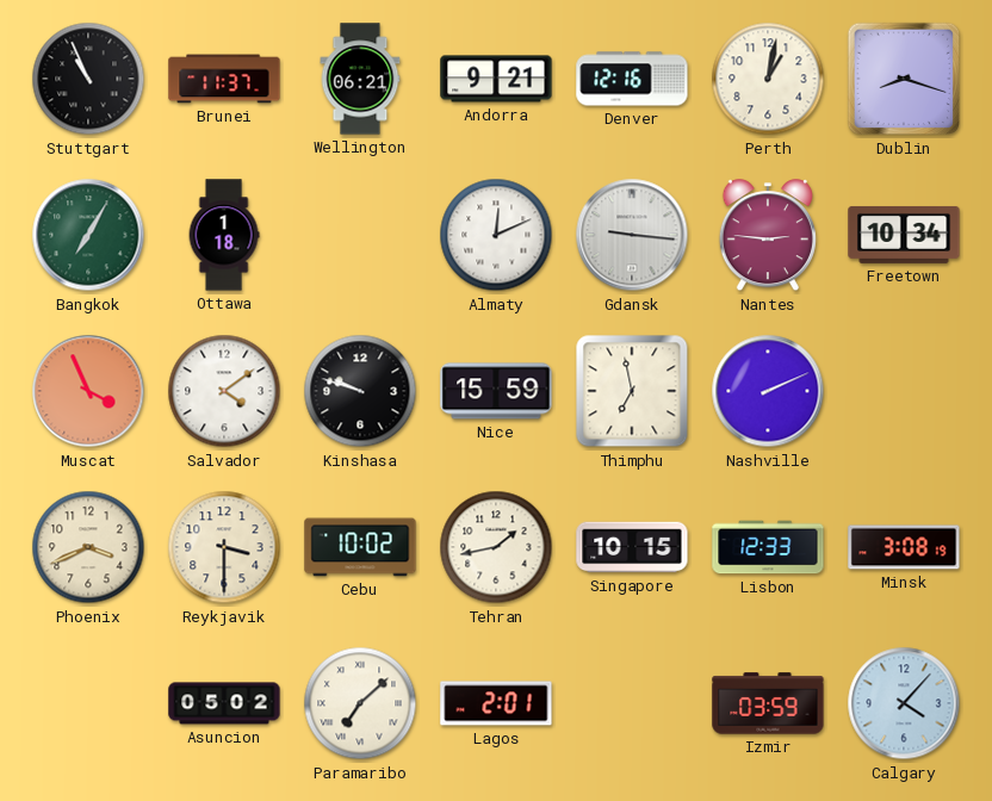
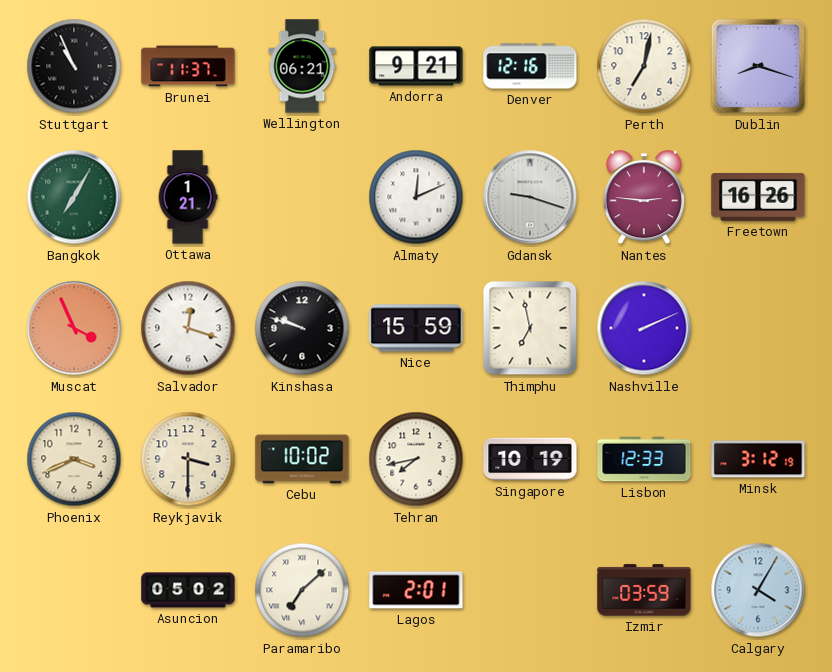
Perth: 1:02 -> 7:02 (644, 66)
Ottawa: 1:18 -> 1:21 (188, 197)
Gdansk: 9:16 -> 9:18 (530, 197)
Freetown: 10:34 -> 16:26 (758, 197)
Salvador: 4:09 -> 12:18 (188, 328)
Tehran: 1:43 -> 7:43 (416, 459)
Singapore: 10:15 -> 10:19 (530, 459)
Minsk: 3:08 -> 3:12 (758, 459)
Calgary: 4:07 -> 4:05 (758, 590)
